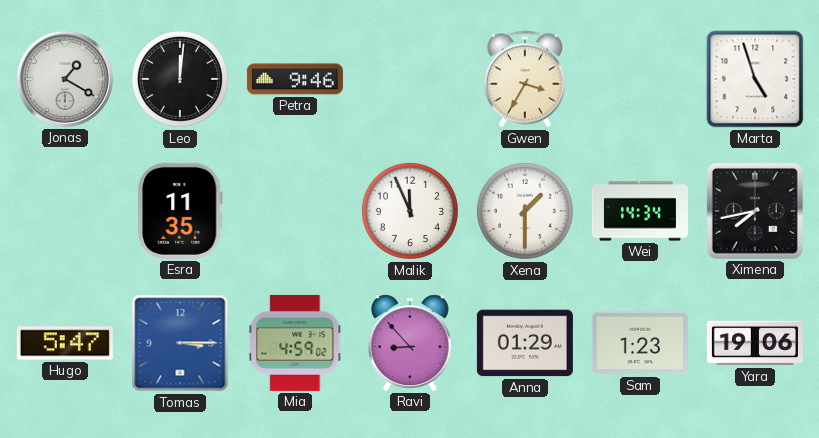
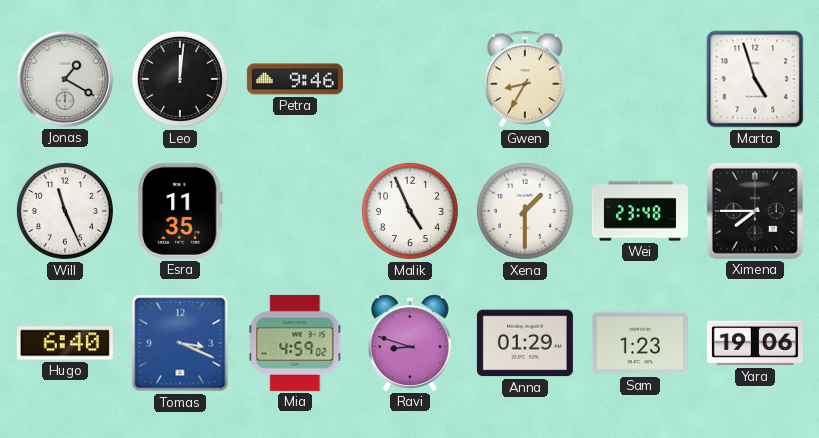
Gwen: 3:35 -> 8:35 (525, 79)
Will: none -> 11:26 (65, 211)
Malik: 11:56 -> 4:56 (410, 211)
Wei: 14:34 -> 23:48 (640, 211)
Ximena: 7:43 -> 7:45 (755, 211)
Hugo: 5:47 -> 6:40 (65, 343)
Tomas: 3:15 -> 3:19 (180, 343)
Ravi: 8:53 -> 8:48 (410, 343)
